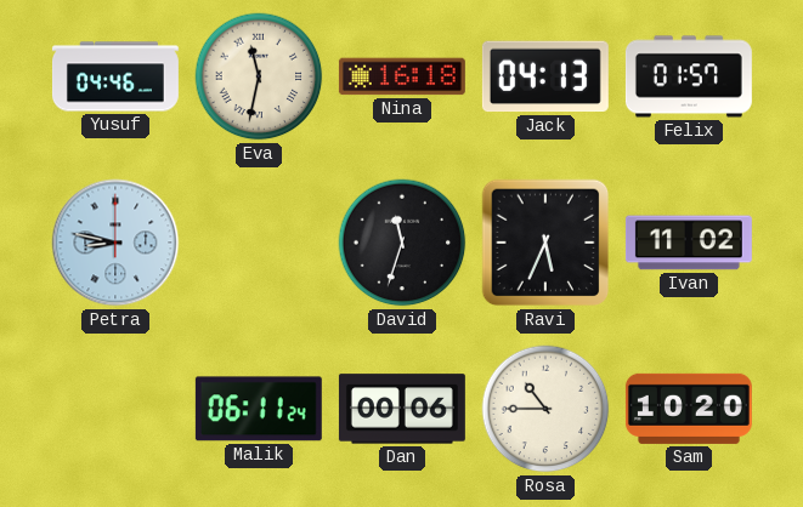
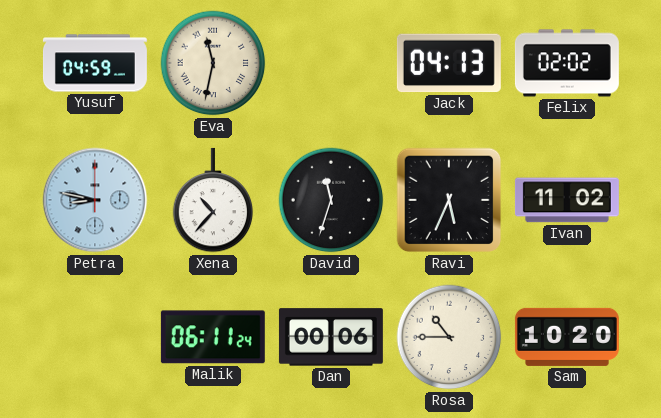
Yusuf: 04:46 -> 04:59 (95, 63)
Nina: 16:18 -> none (402, 76)
Felix: 01:57 -> 02:02 (567, 63)
Xena: none -> 10:37 (213, 200)
